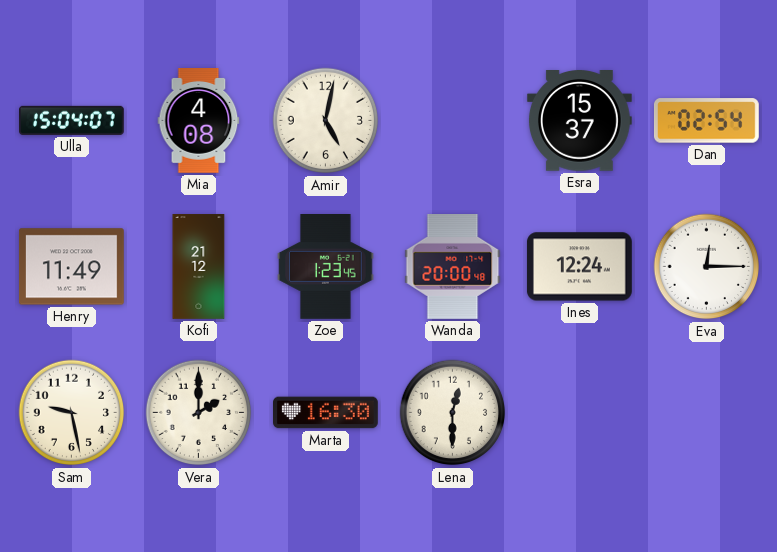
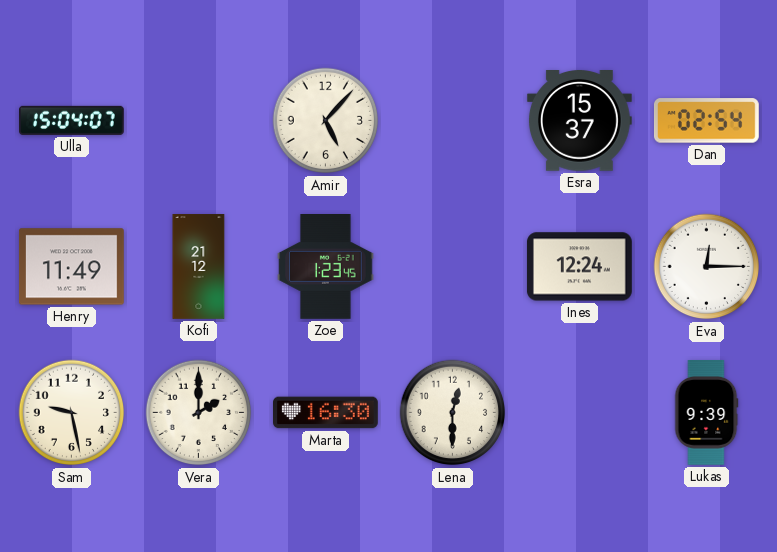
Mia: 4:08 -> none (199, 121)
Amir: 5:02 -> 5:07 (326, 121)
Wanda: 20:00 -> none (453, 267)
Lukas: none -> 9:39 (707, 413)
